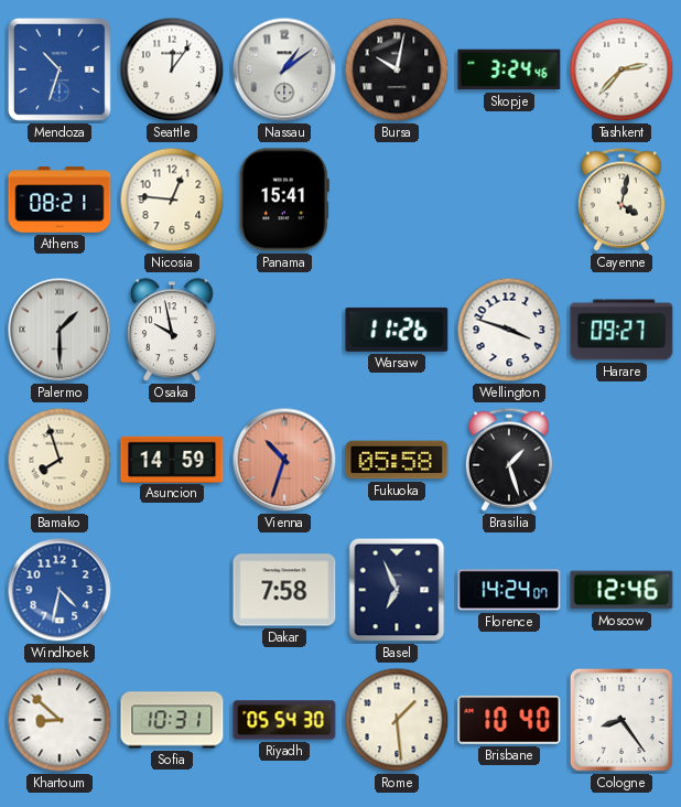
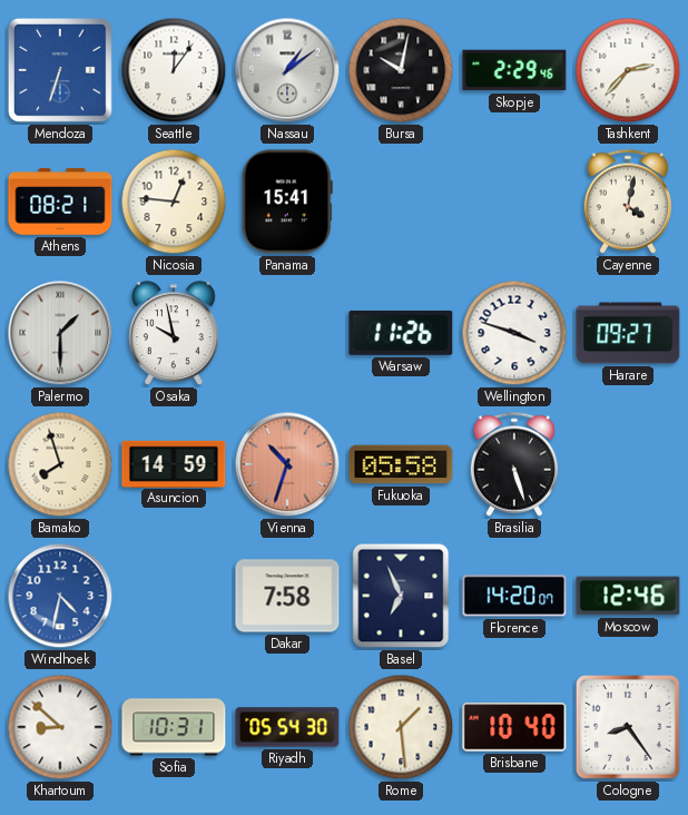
Mendoza: 10:33 -> 6:33 (60, 70)
Skopje: 3:24 -> 2:29 (514, 70)
Brasilia: 1:27 -> 5:27 (514, 464)
Florence: 14:24 -> 14:20 (514, 596)
